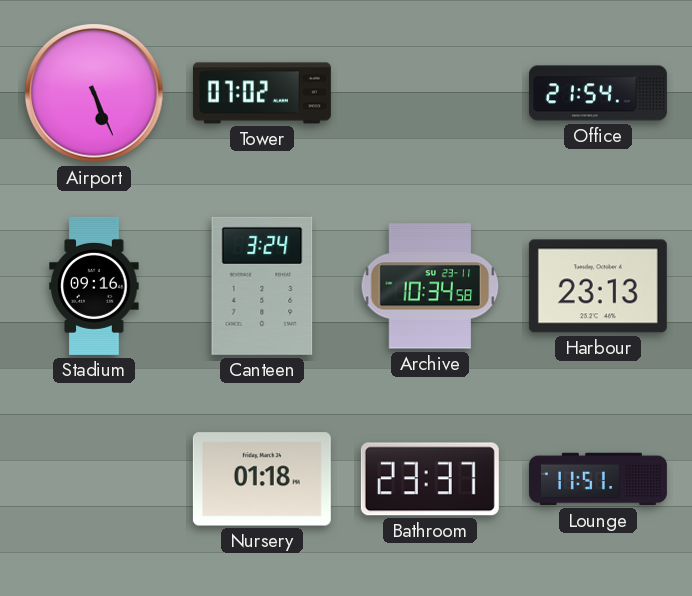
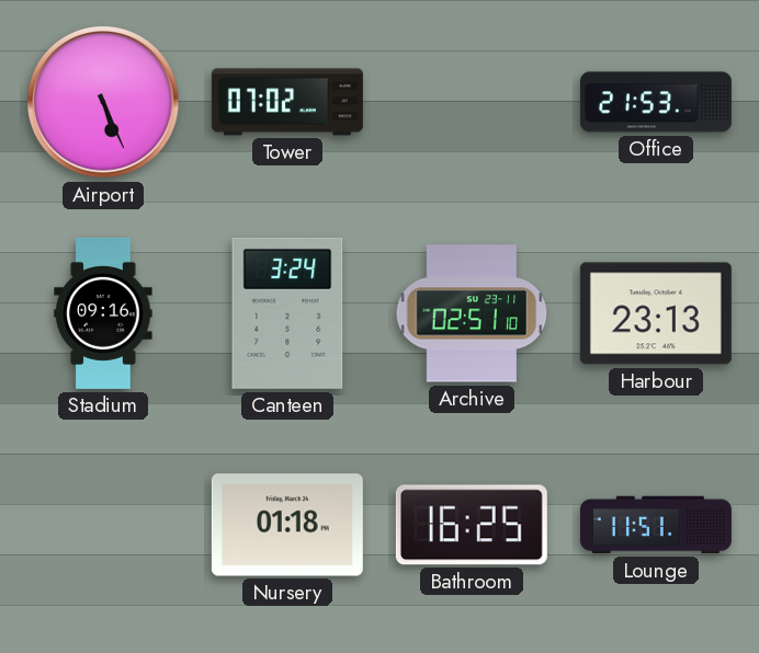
Office: 21:54 -> 21:53 (656, 102)
Archive: 10:34 -> 02:51 (472, 313)
Bathroom: 23:37 -> 16:25 (472, 525)
